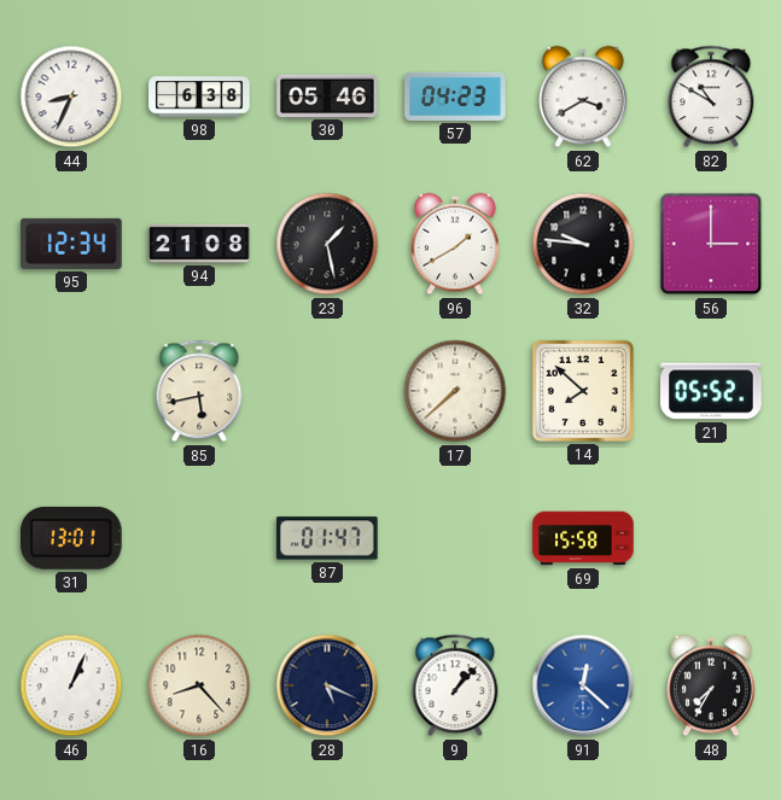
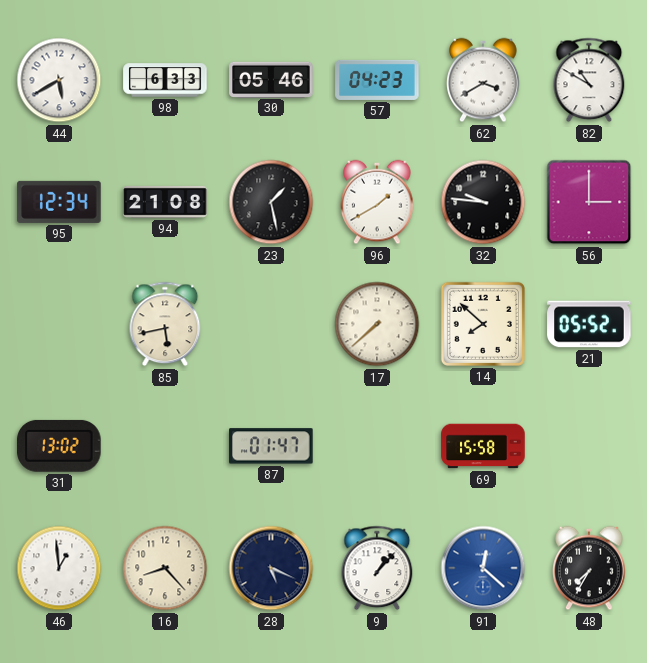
44: 8:34 -> 5:40 (59, 80)
98: 6:38 -> 6:33 (165, 80)
31: 13:01 -> 13:02 (60, 446)
46: 1:04 -> 12:59 (59, 568)
